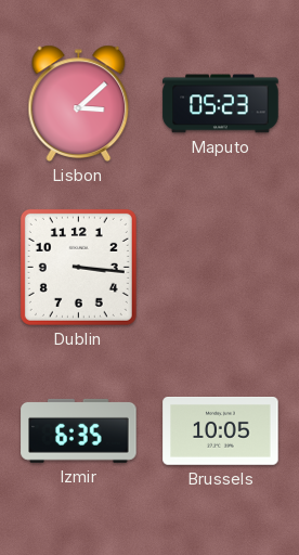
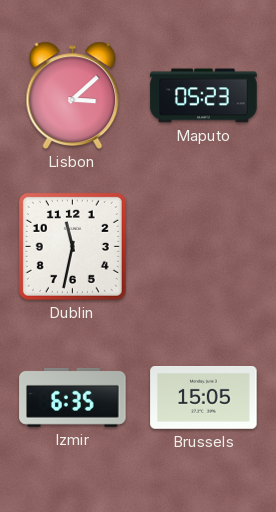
Dublin: 3:16 -> 11:32 (72, 246)
Brussels: 10:05 -> 15:05 (204, 398)
